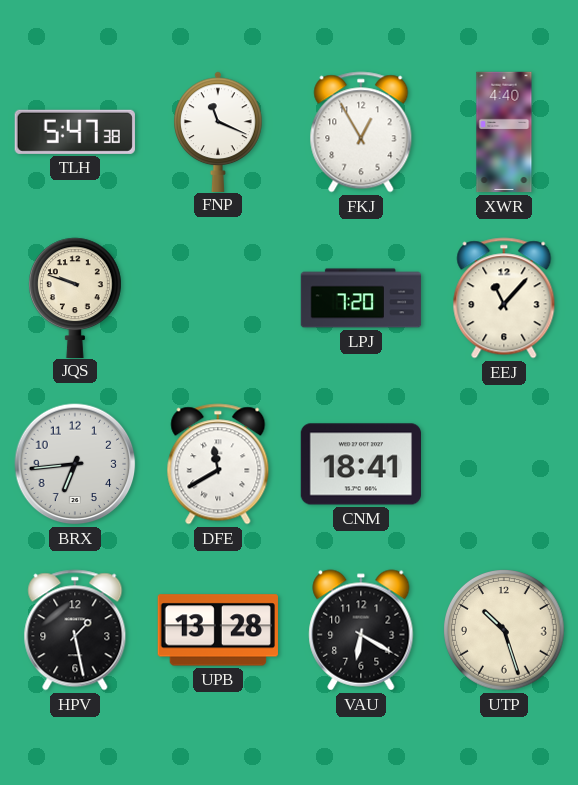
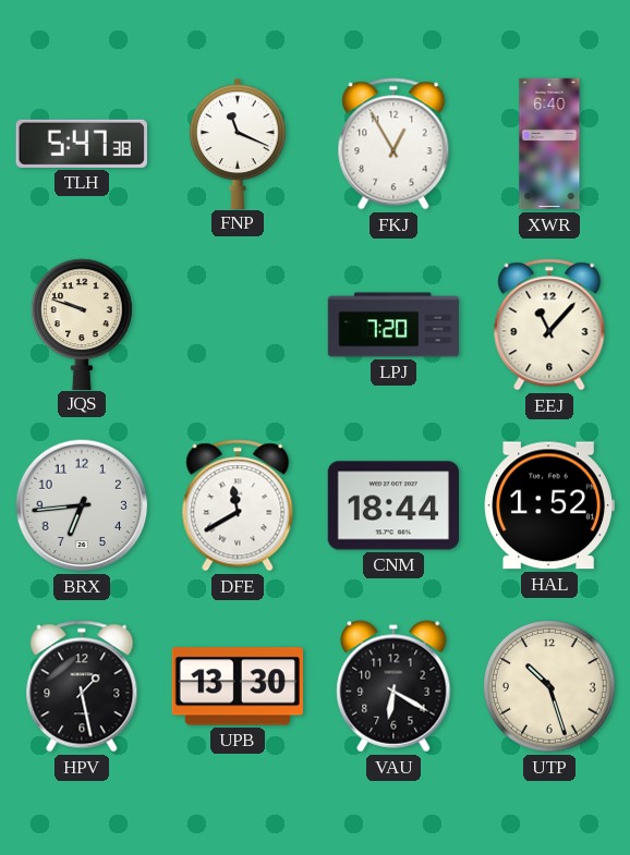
XWR: 4:40 -> 6:40 (549, 144)
CNM: 18:41 -> 18:44 (392, 505)
HAL: none -> 1:52 (549, 505)
UPB: 13:28 -> 13:30 (238, 686)
